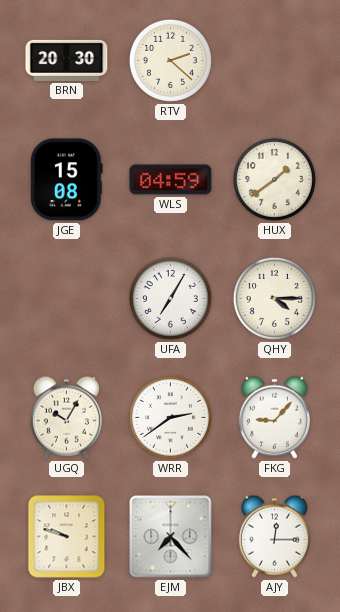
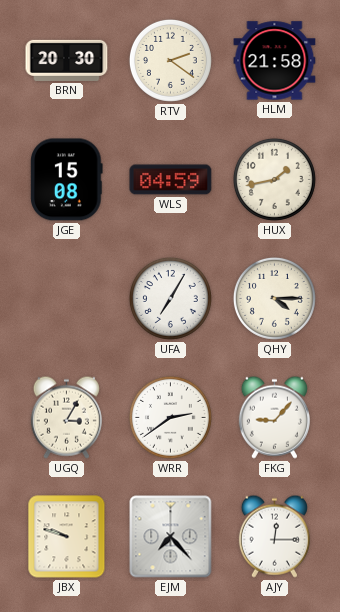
RTV: 2:22 -> 2:21 (170, 60)
HLM: none -> 21:58 (275, 61)
HUX: 1:39 -> 1:43 (274, 179)
UGQ: 10:05 -> 3:05 (66, 417)
